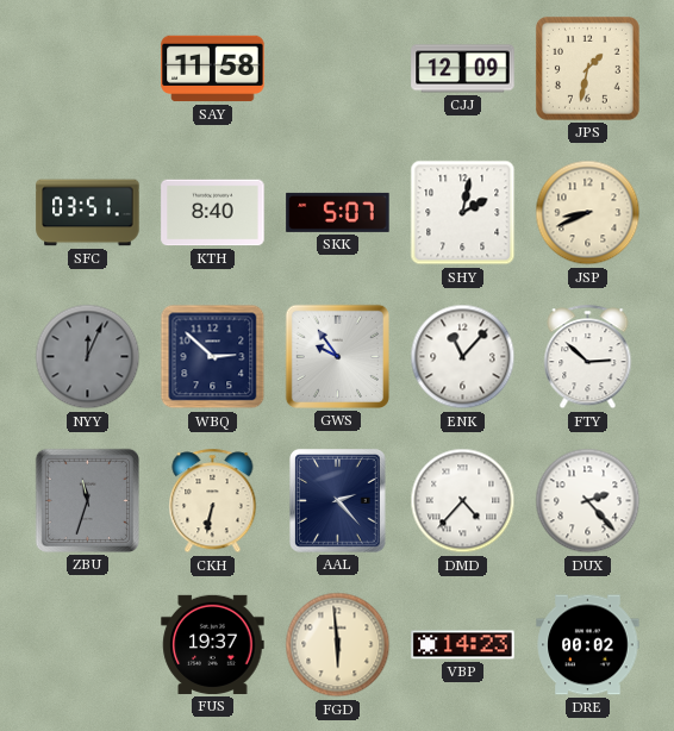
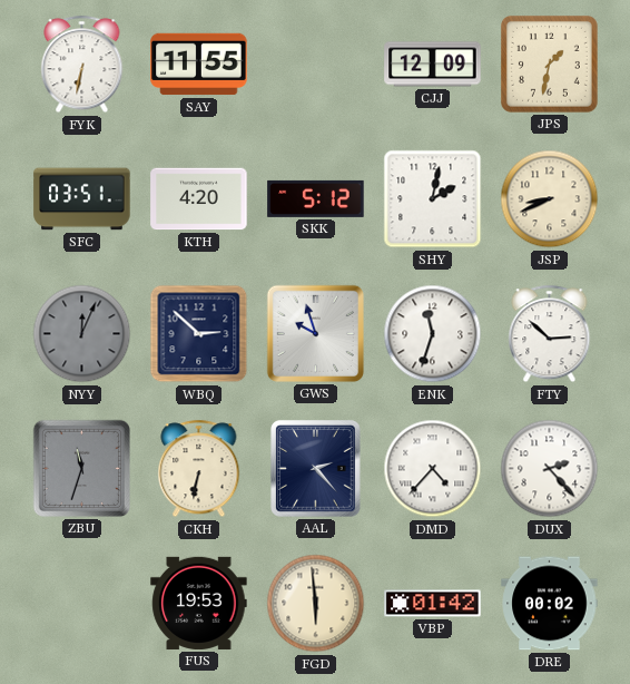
FYK: none -> 6:32 (82, 65)
SAY: 11:58 -> 11:55 (199, 65)
KTH: 8:40 -> 4:20 (199, 199)
SKK: 5:07 -> 5:12 (316, 198)
GWS: 9:54 -> 9:57 (315, 333)
ENK: 11:07 -> 11:33 (433, 334)
FUS: 19:37 -> 19:53 (199, 603)
VBP: 14:23 -> 01:42 (433, 604)
